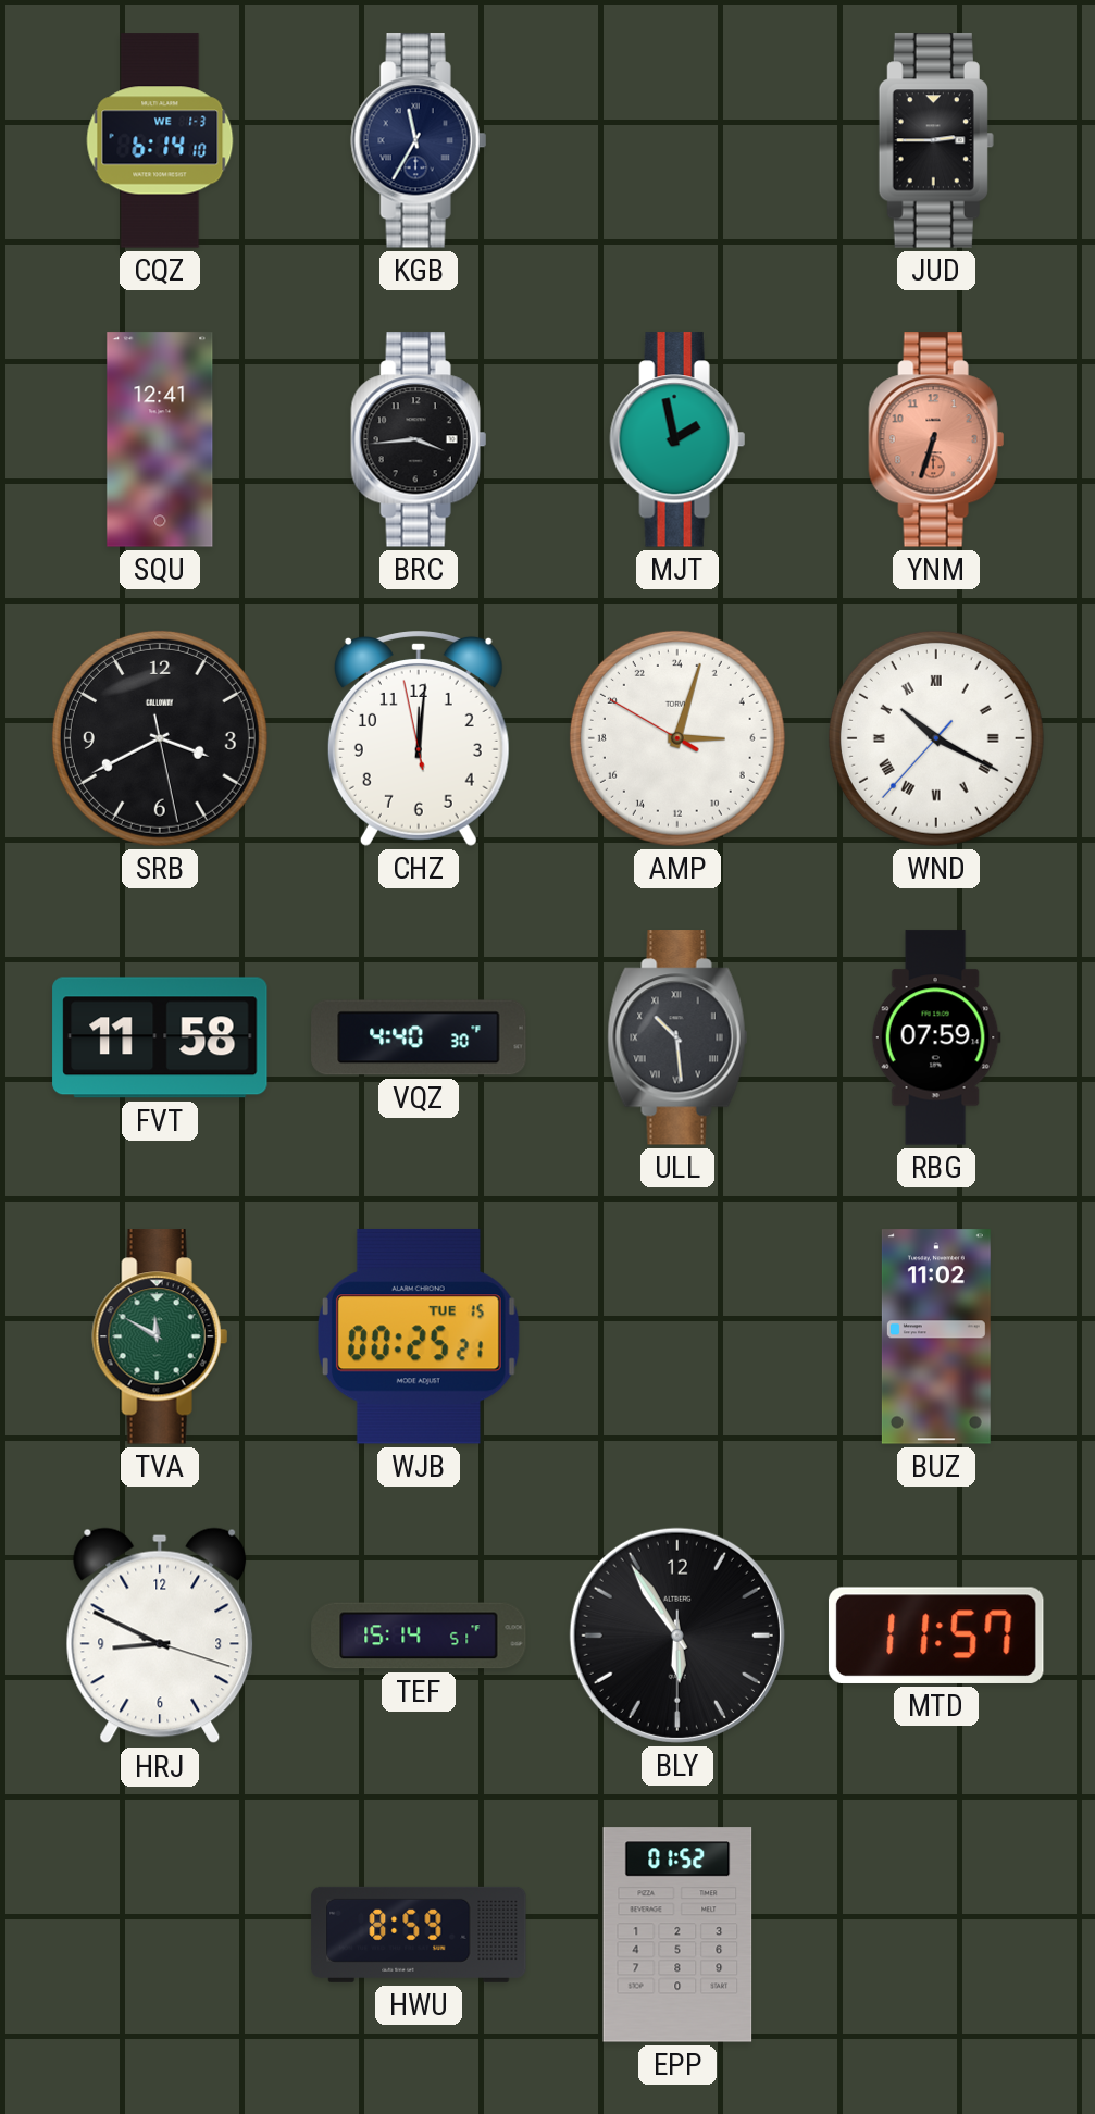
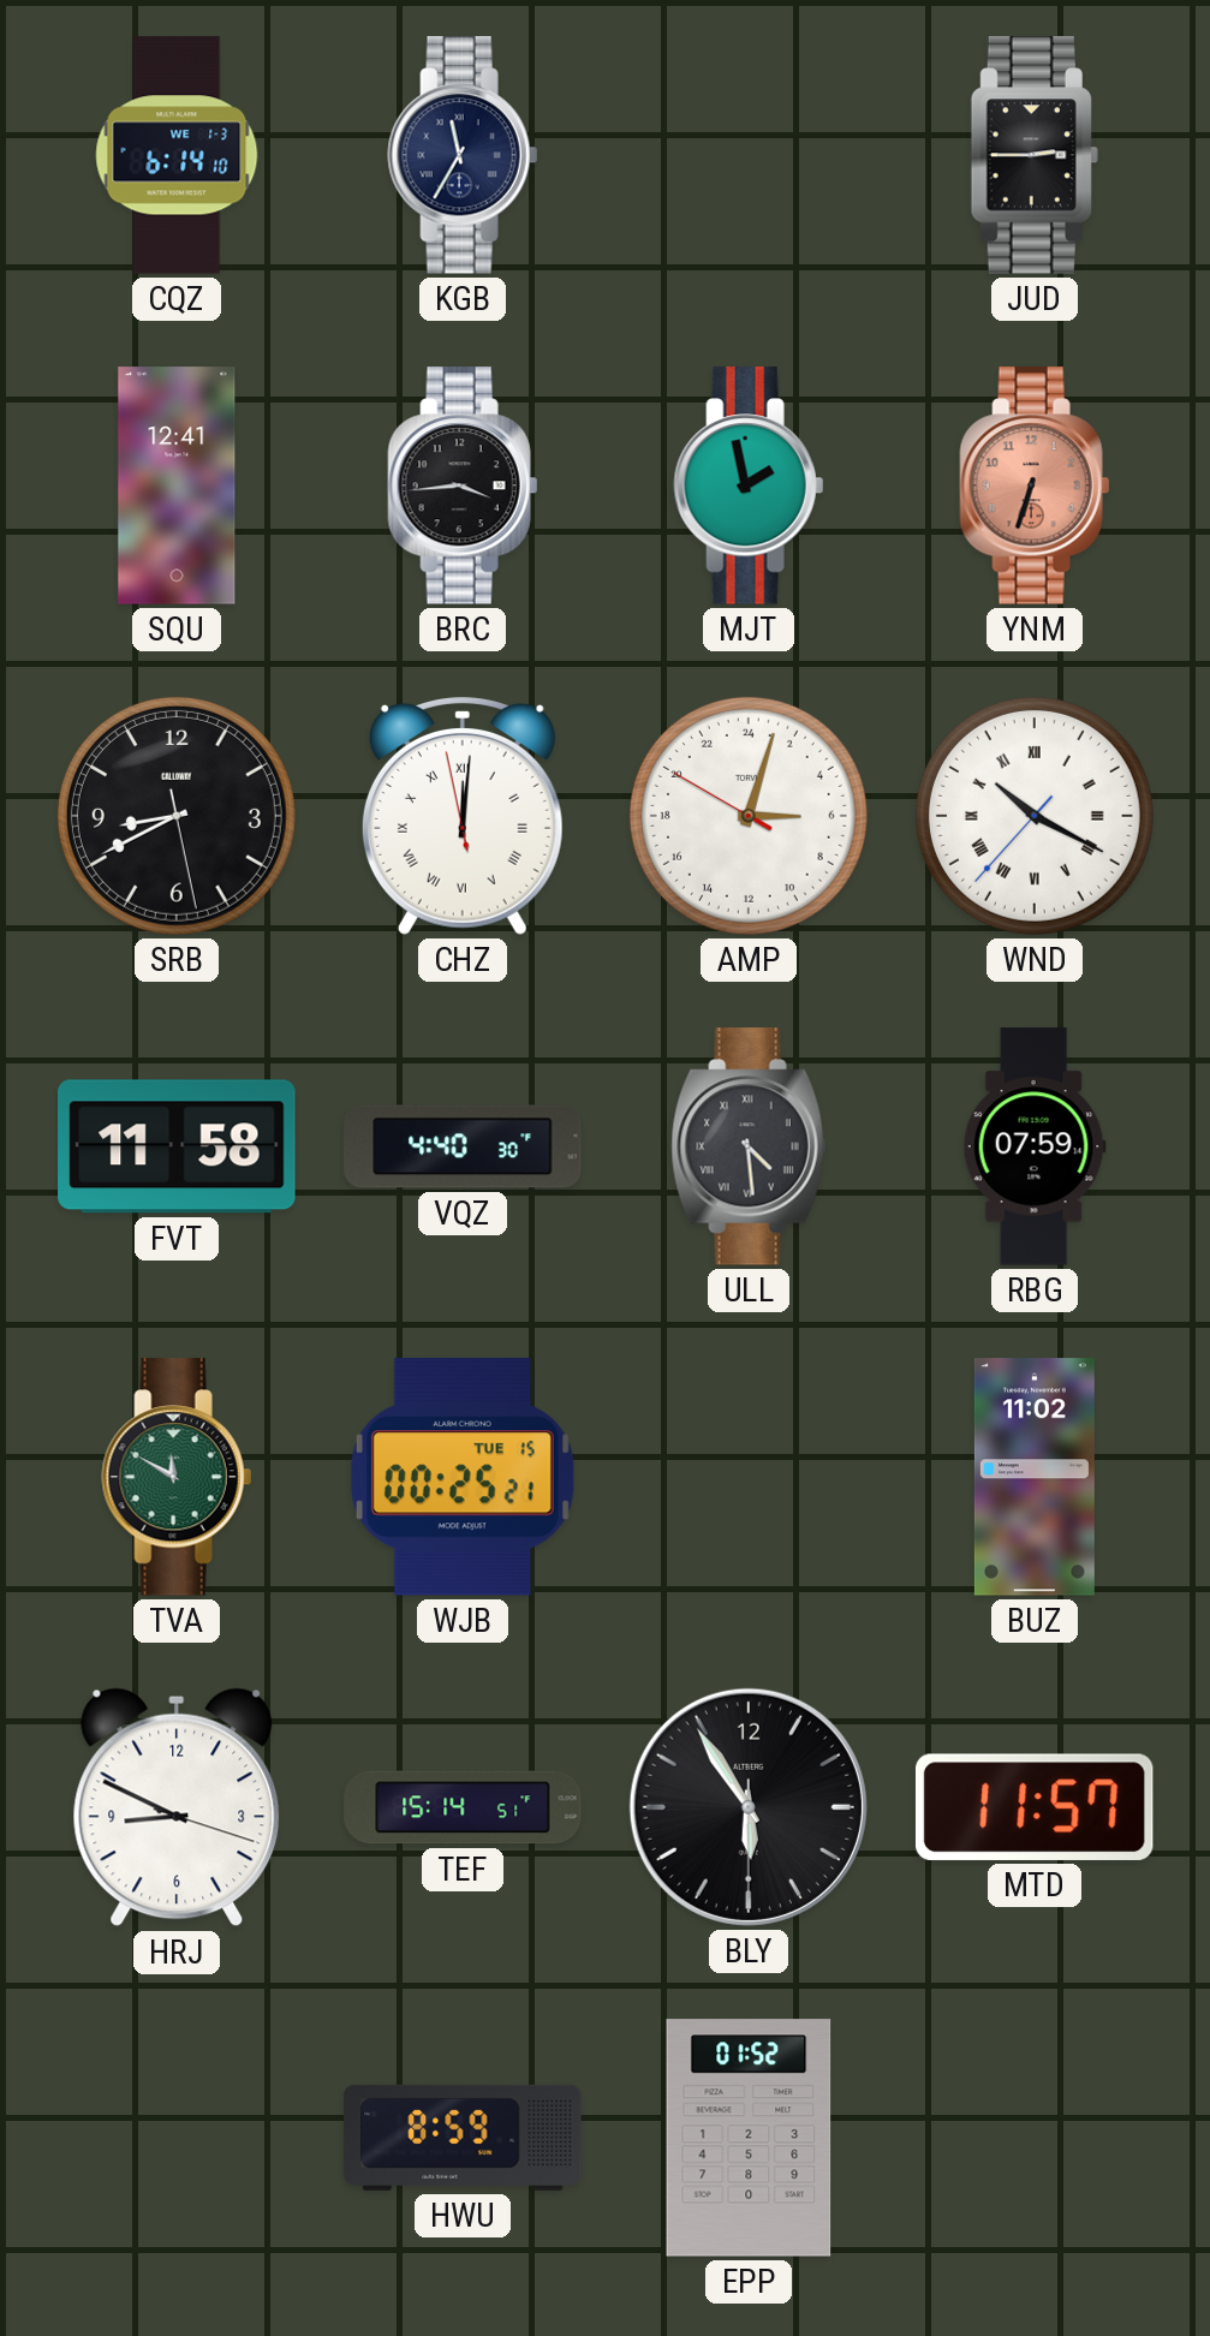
SRB: 3:40 -> 8:40 (177, 816)
CHZ numerals: Arabic -> Roman (463, 816)
ULL: 10:29 -> 4:29 (749, 1146)
